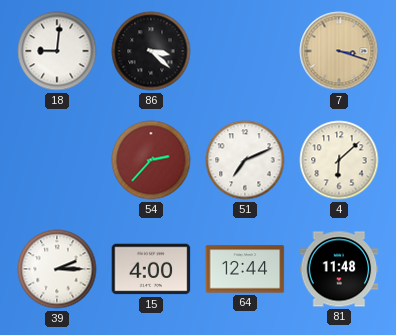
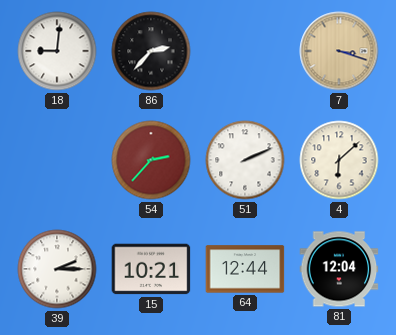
86: 3:22 -> 2:37 (151, 51)
51: 7:11 -> 2:11 (245, 160)
15: 4:00 -> 10:21 (151, 269)
81: 11:48 -> 12:04 (339, 269)
